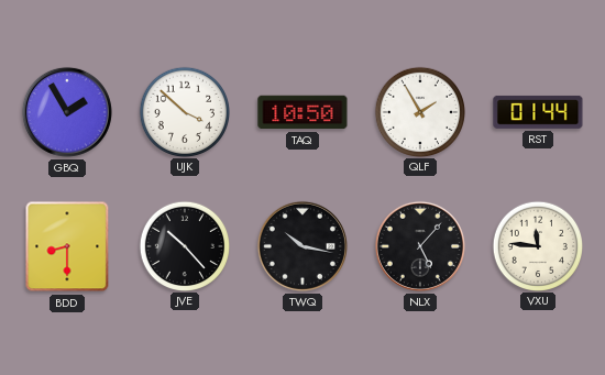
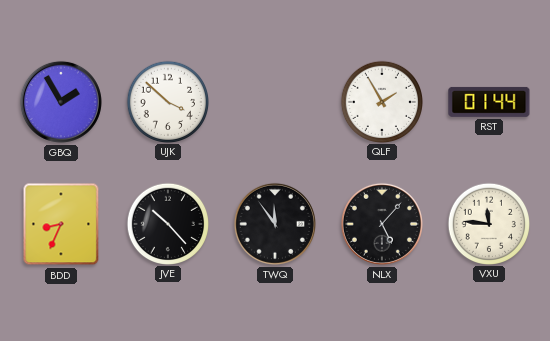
TAQ: 10:50 -> none (302, 112)
BDD: 8:30 -> 8:34 (61, 224)
TWQ: 10:17 -> 11:54 (275, 224)
